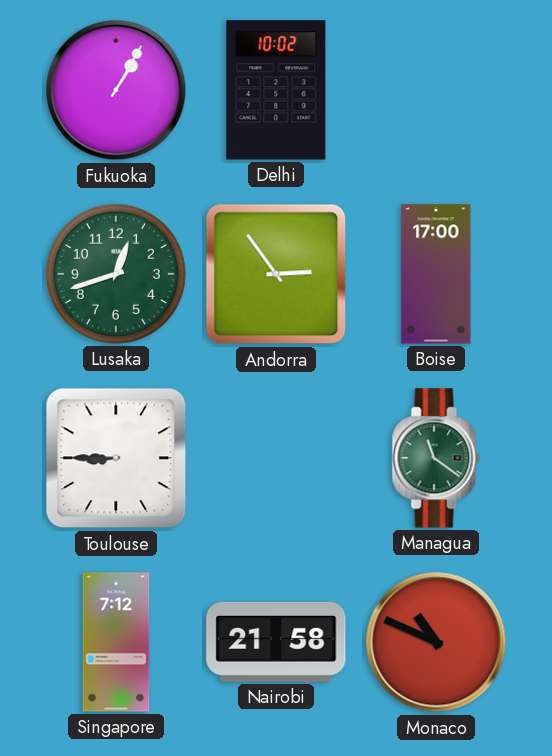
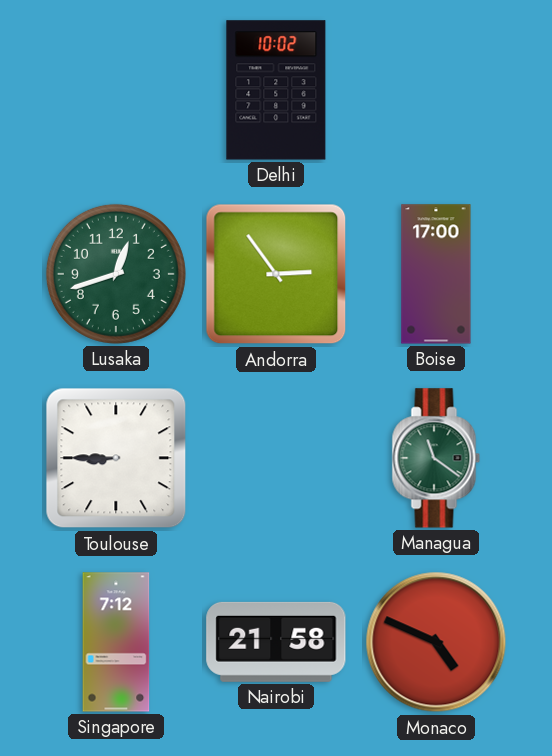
Fukuoka: 1:05 -> none (116, 90)
Monaco: 10:49 -> 4:49 (436, 642)
